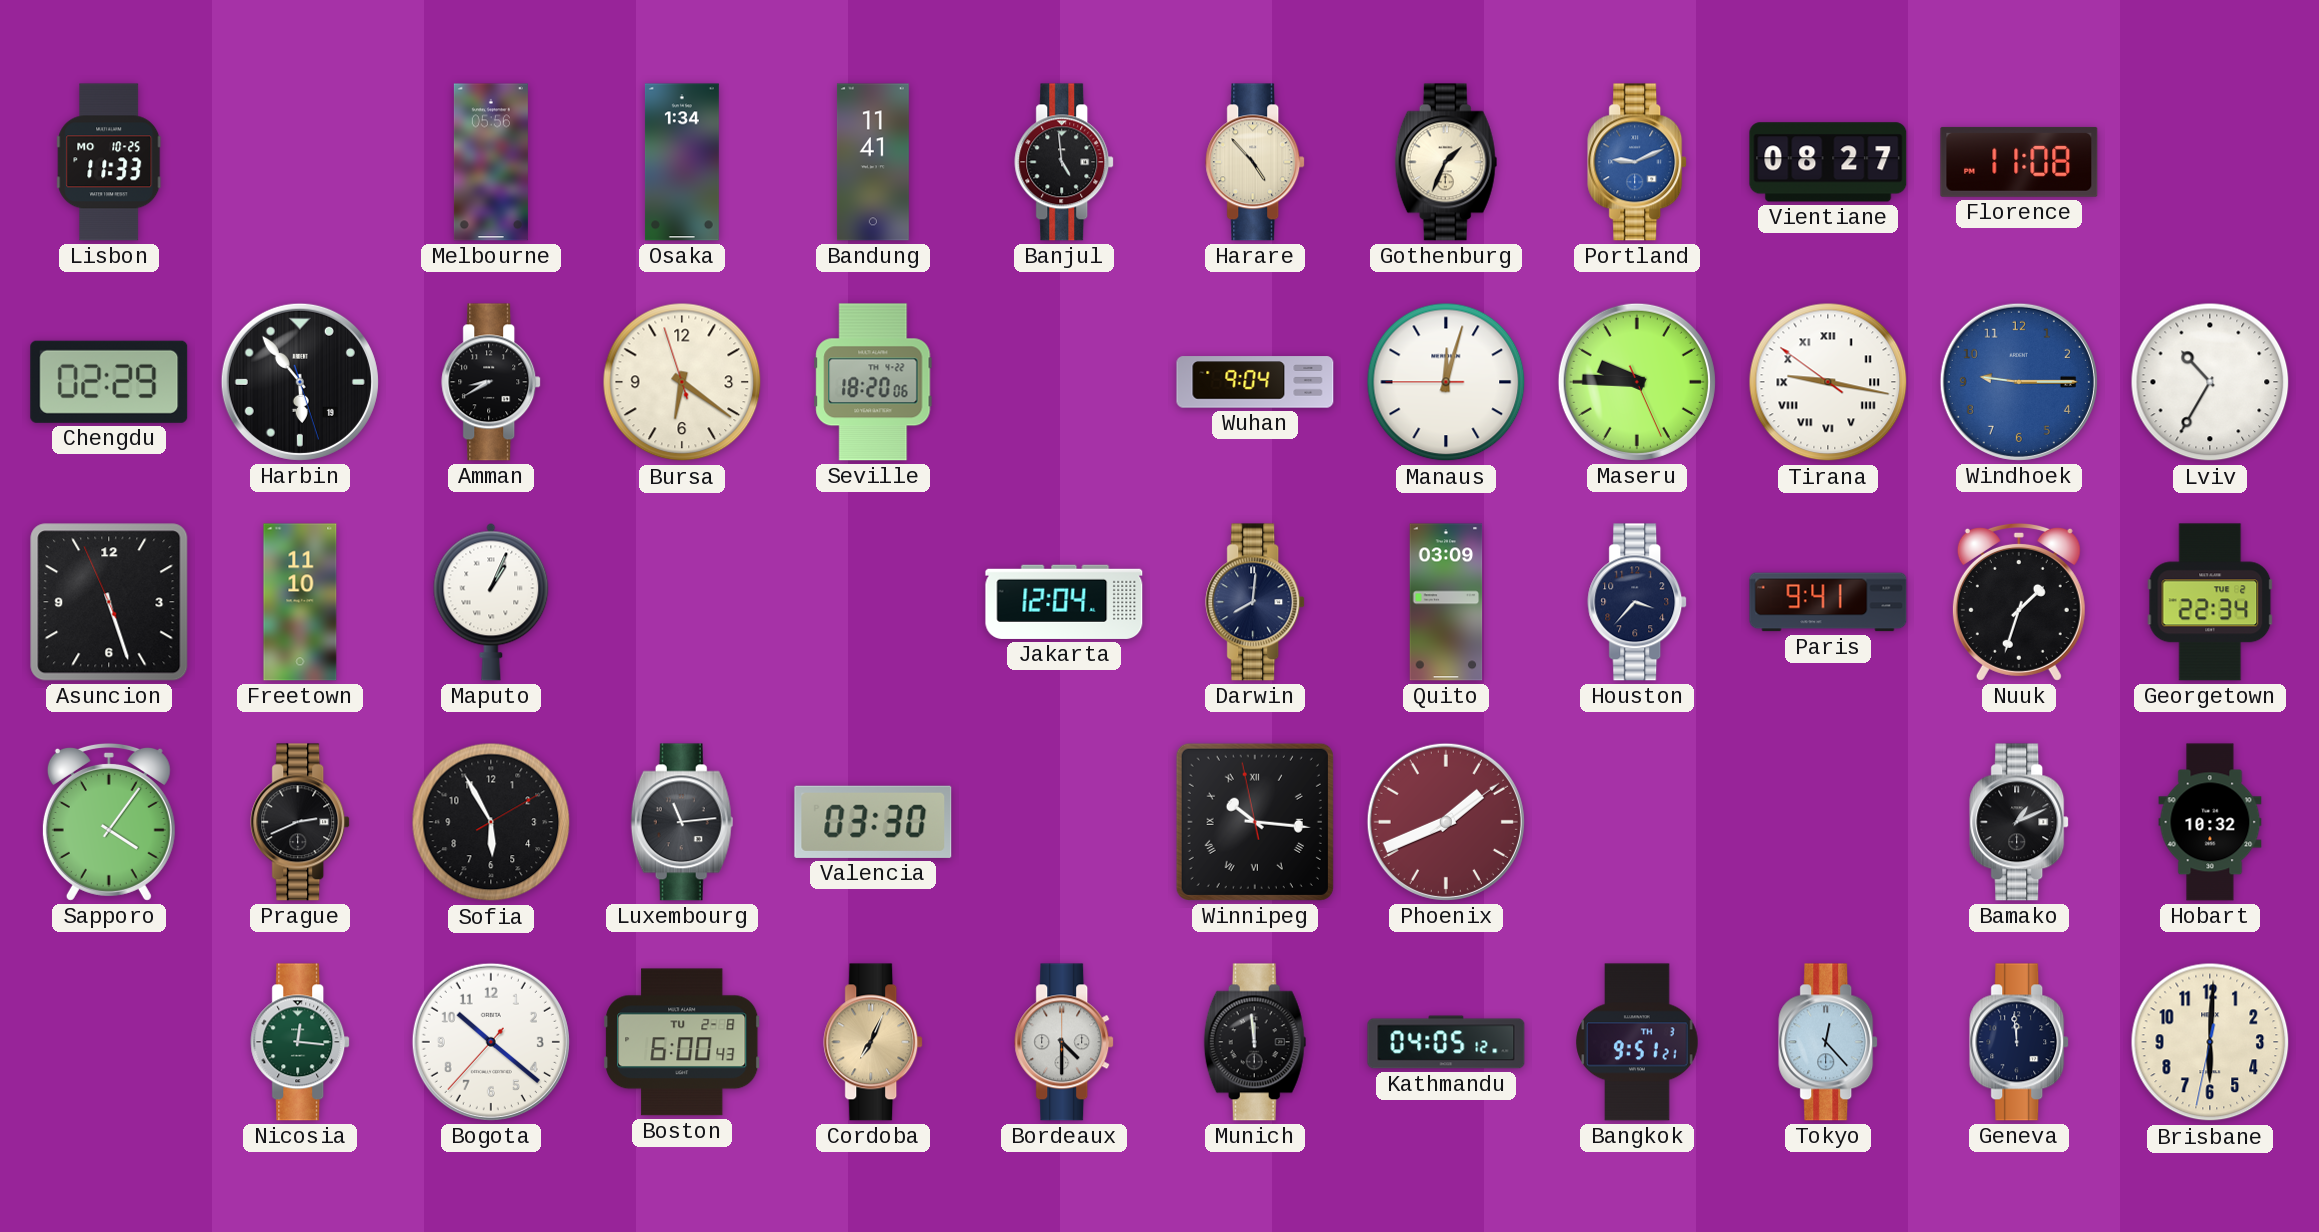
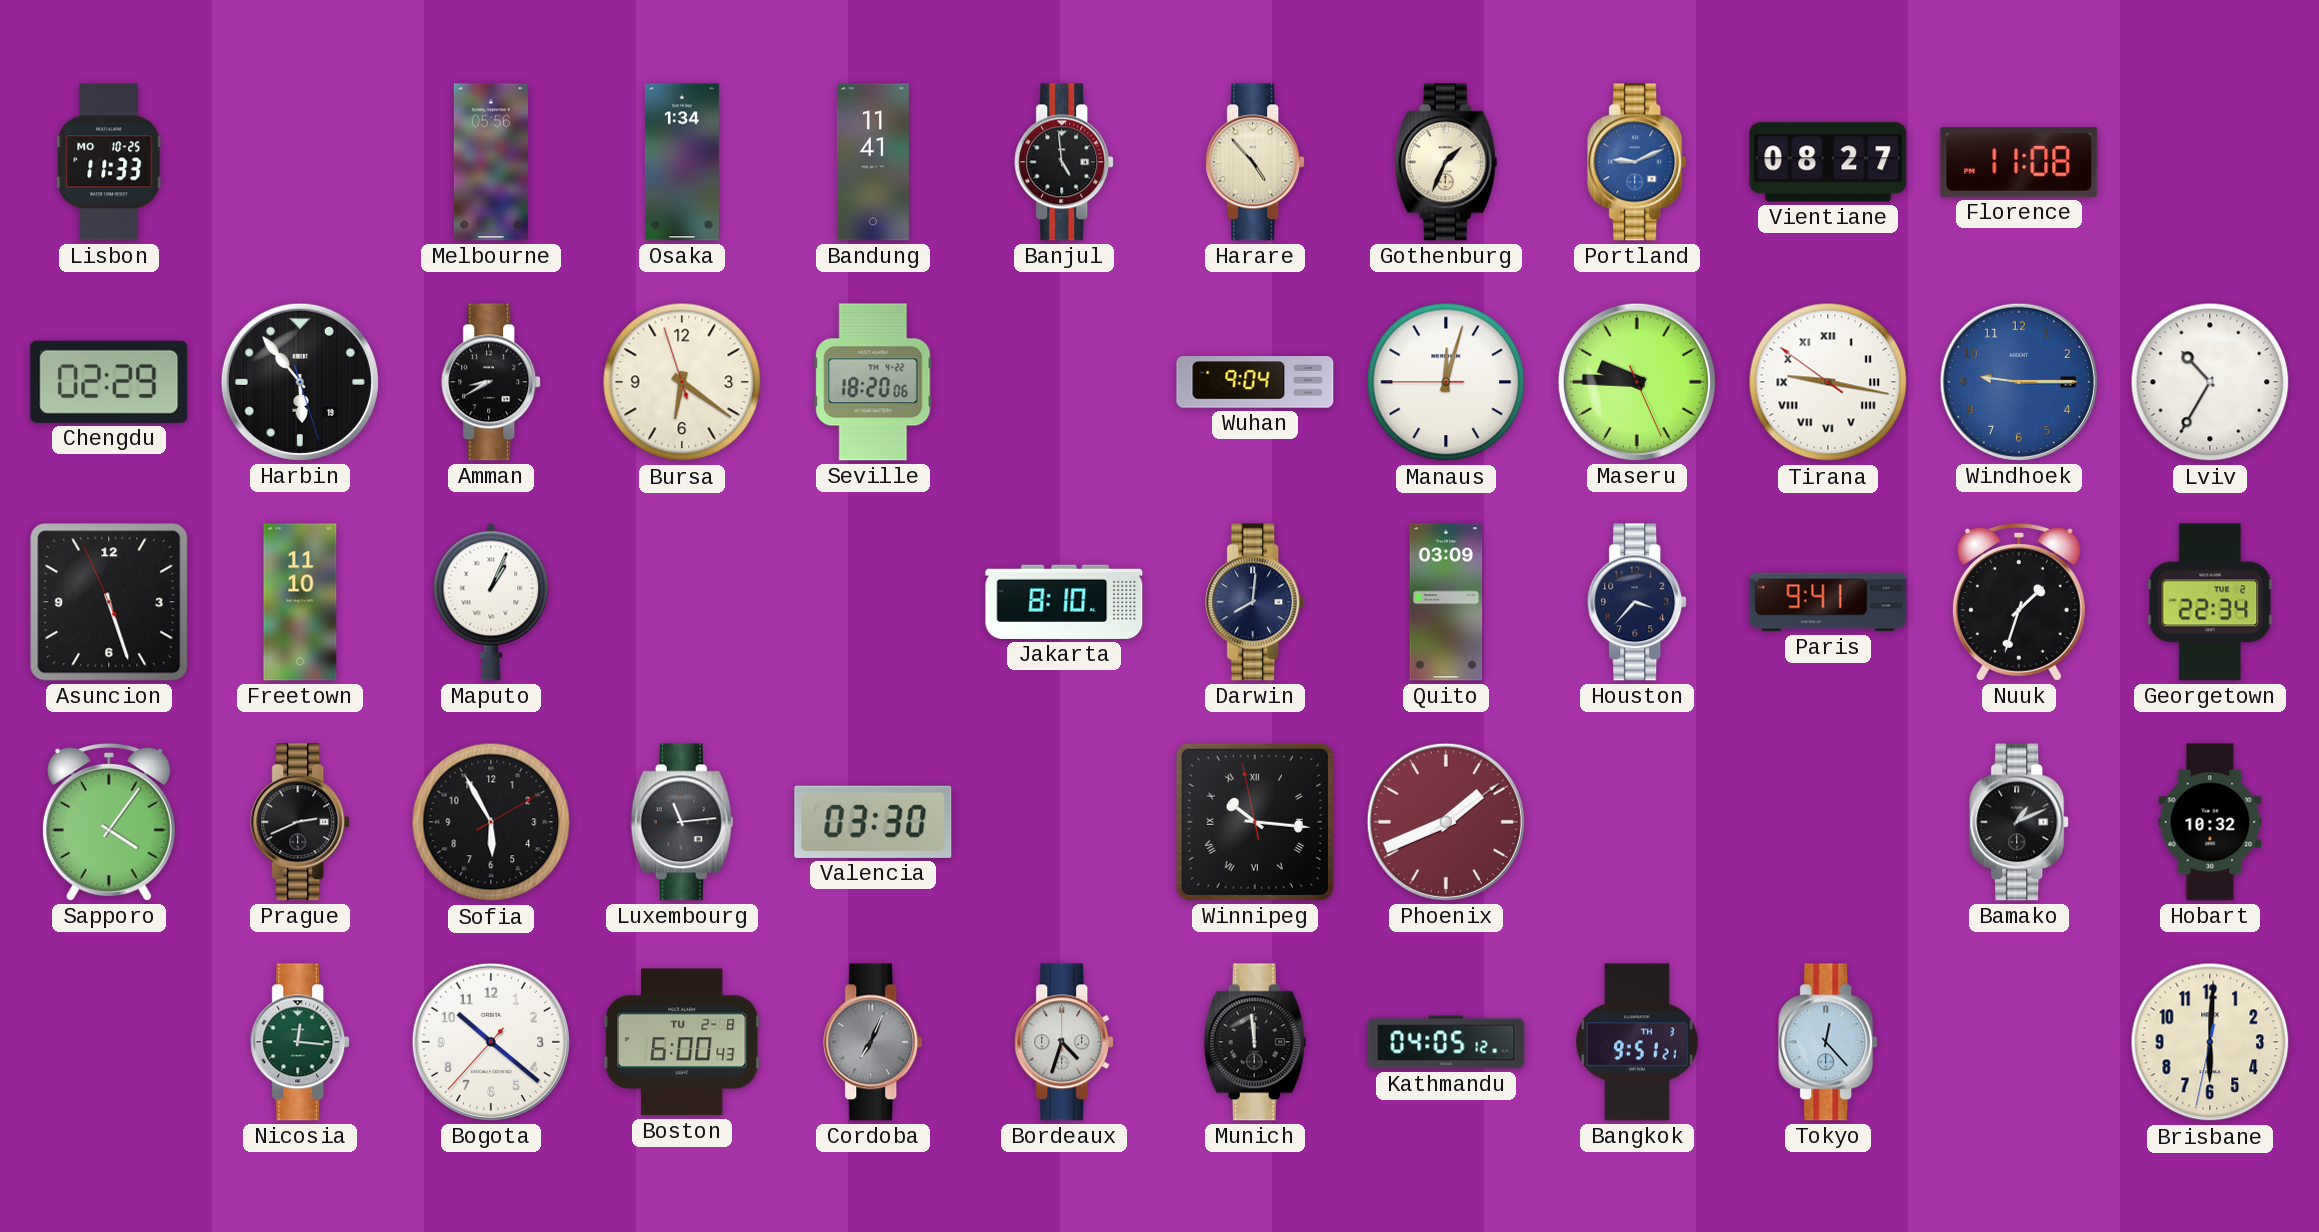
Jakarta: 12:04 -> 8:10 (1064, 602)
Cordoba dial: champagne -> grey (874, 1042)
Bordeaux: 4:30 -> 4:33 (1065, 1042)
Geneva: 11:59 -> none (2020, 1042)
